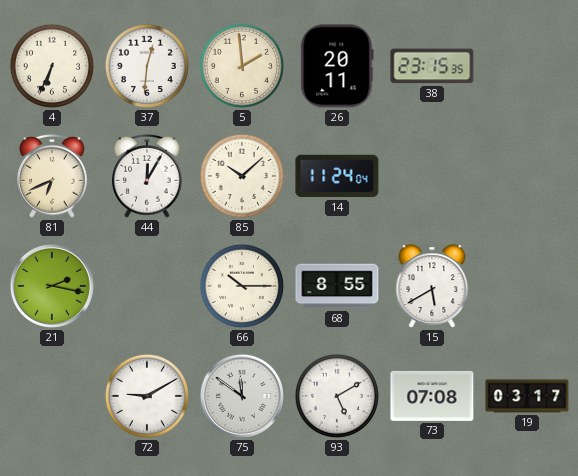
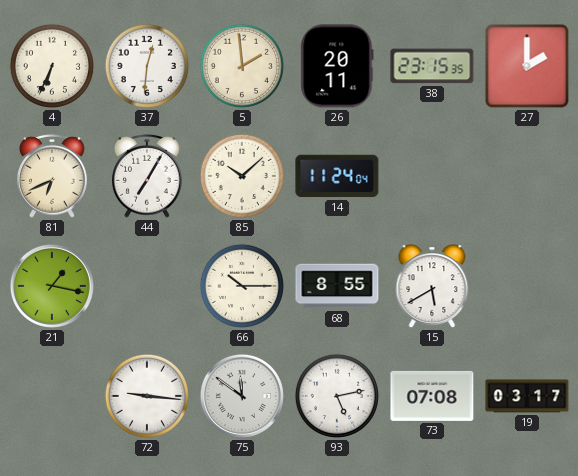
27: none -> 2:00 (527, 66)
44: 12:05 -> 7:05 (148, 176)
21: 2:17 -> 1:17 (52, 286)
72: 9:10 -> 9:16 (147, 396)
93: 5:10 -> 5:13 (337, 396)
